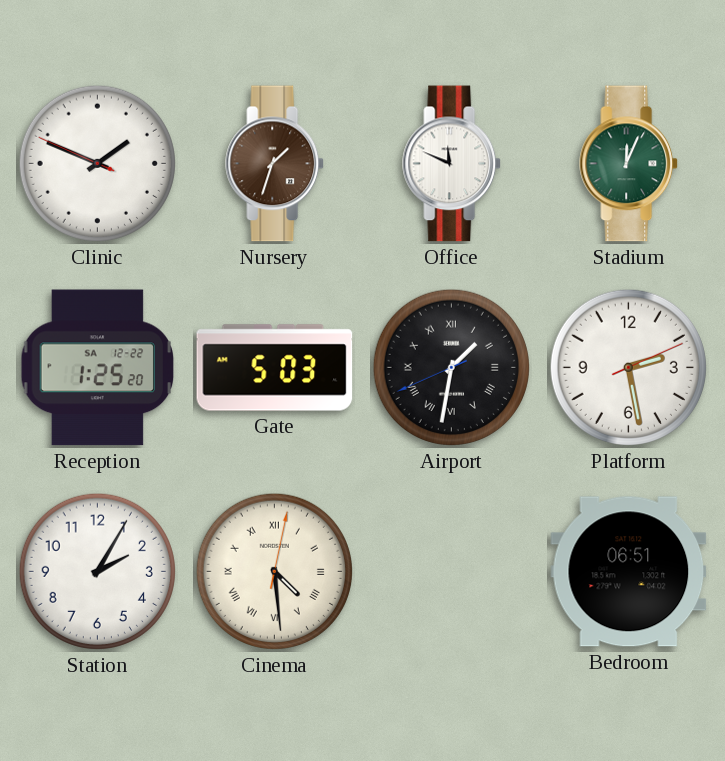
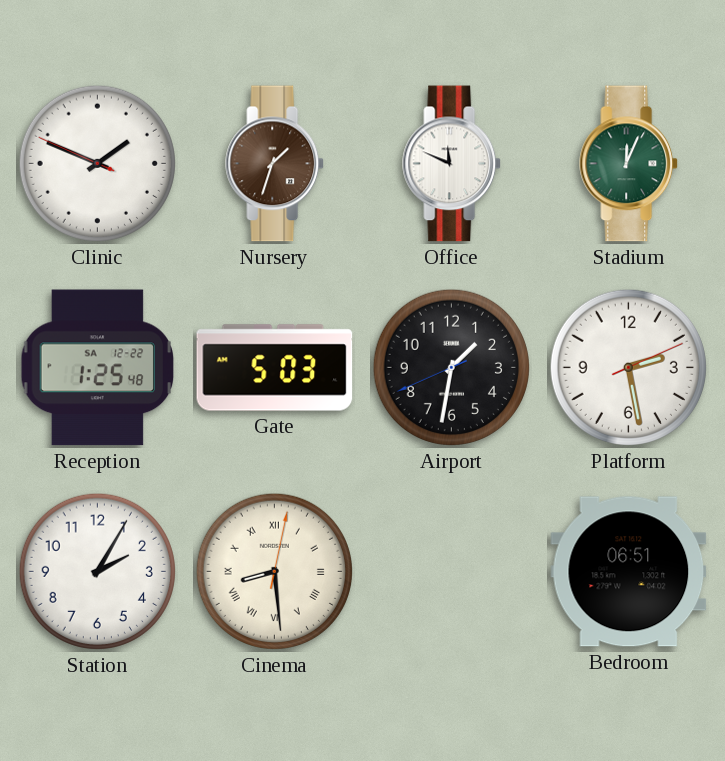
Reception: 1:25:20 -> 1:25:48 (97, 368)
Airport numerals: Roman -> Arabic (451, 367)
Cinema: 4:29 -> 8:29 (274, 571)
